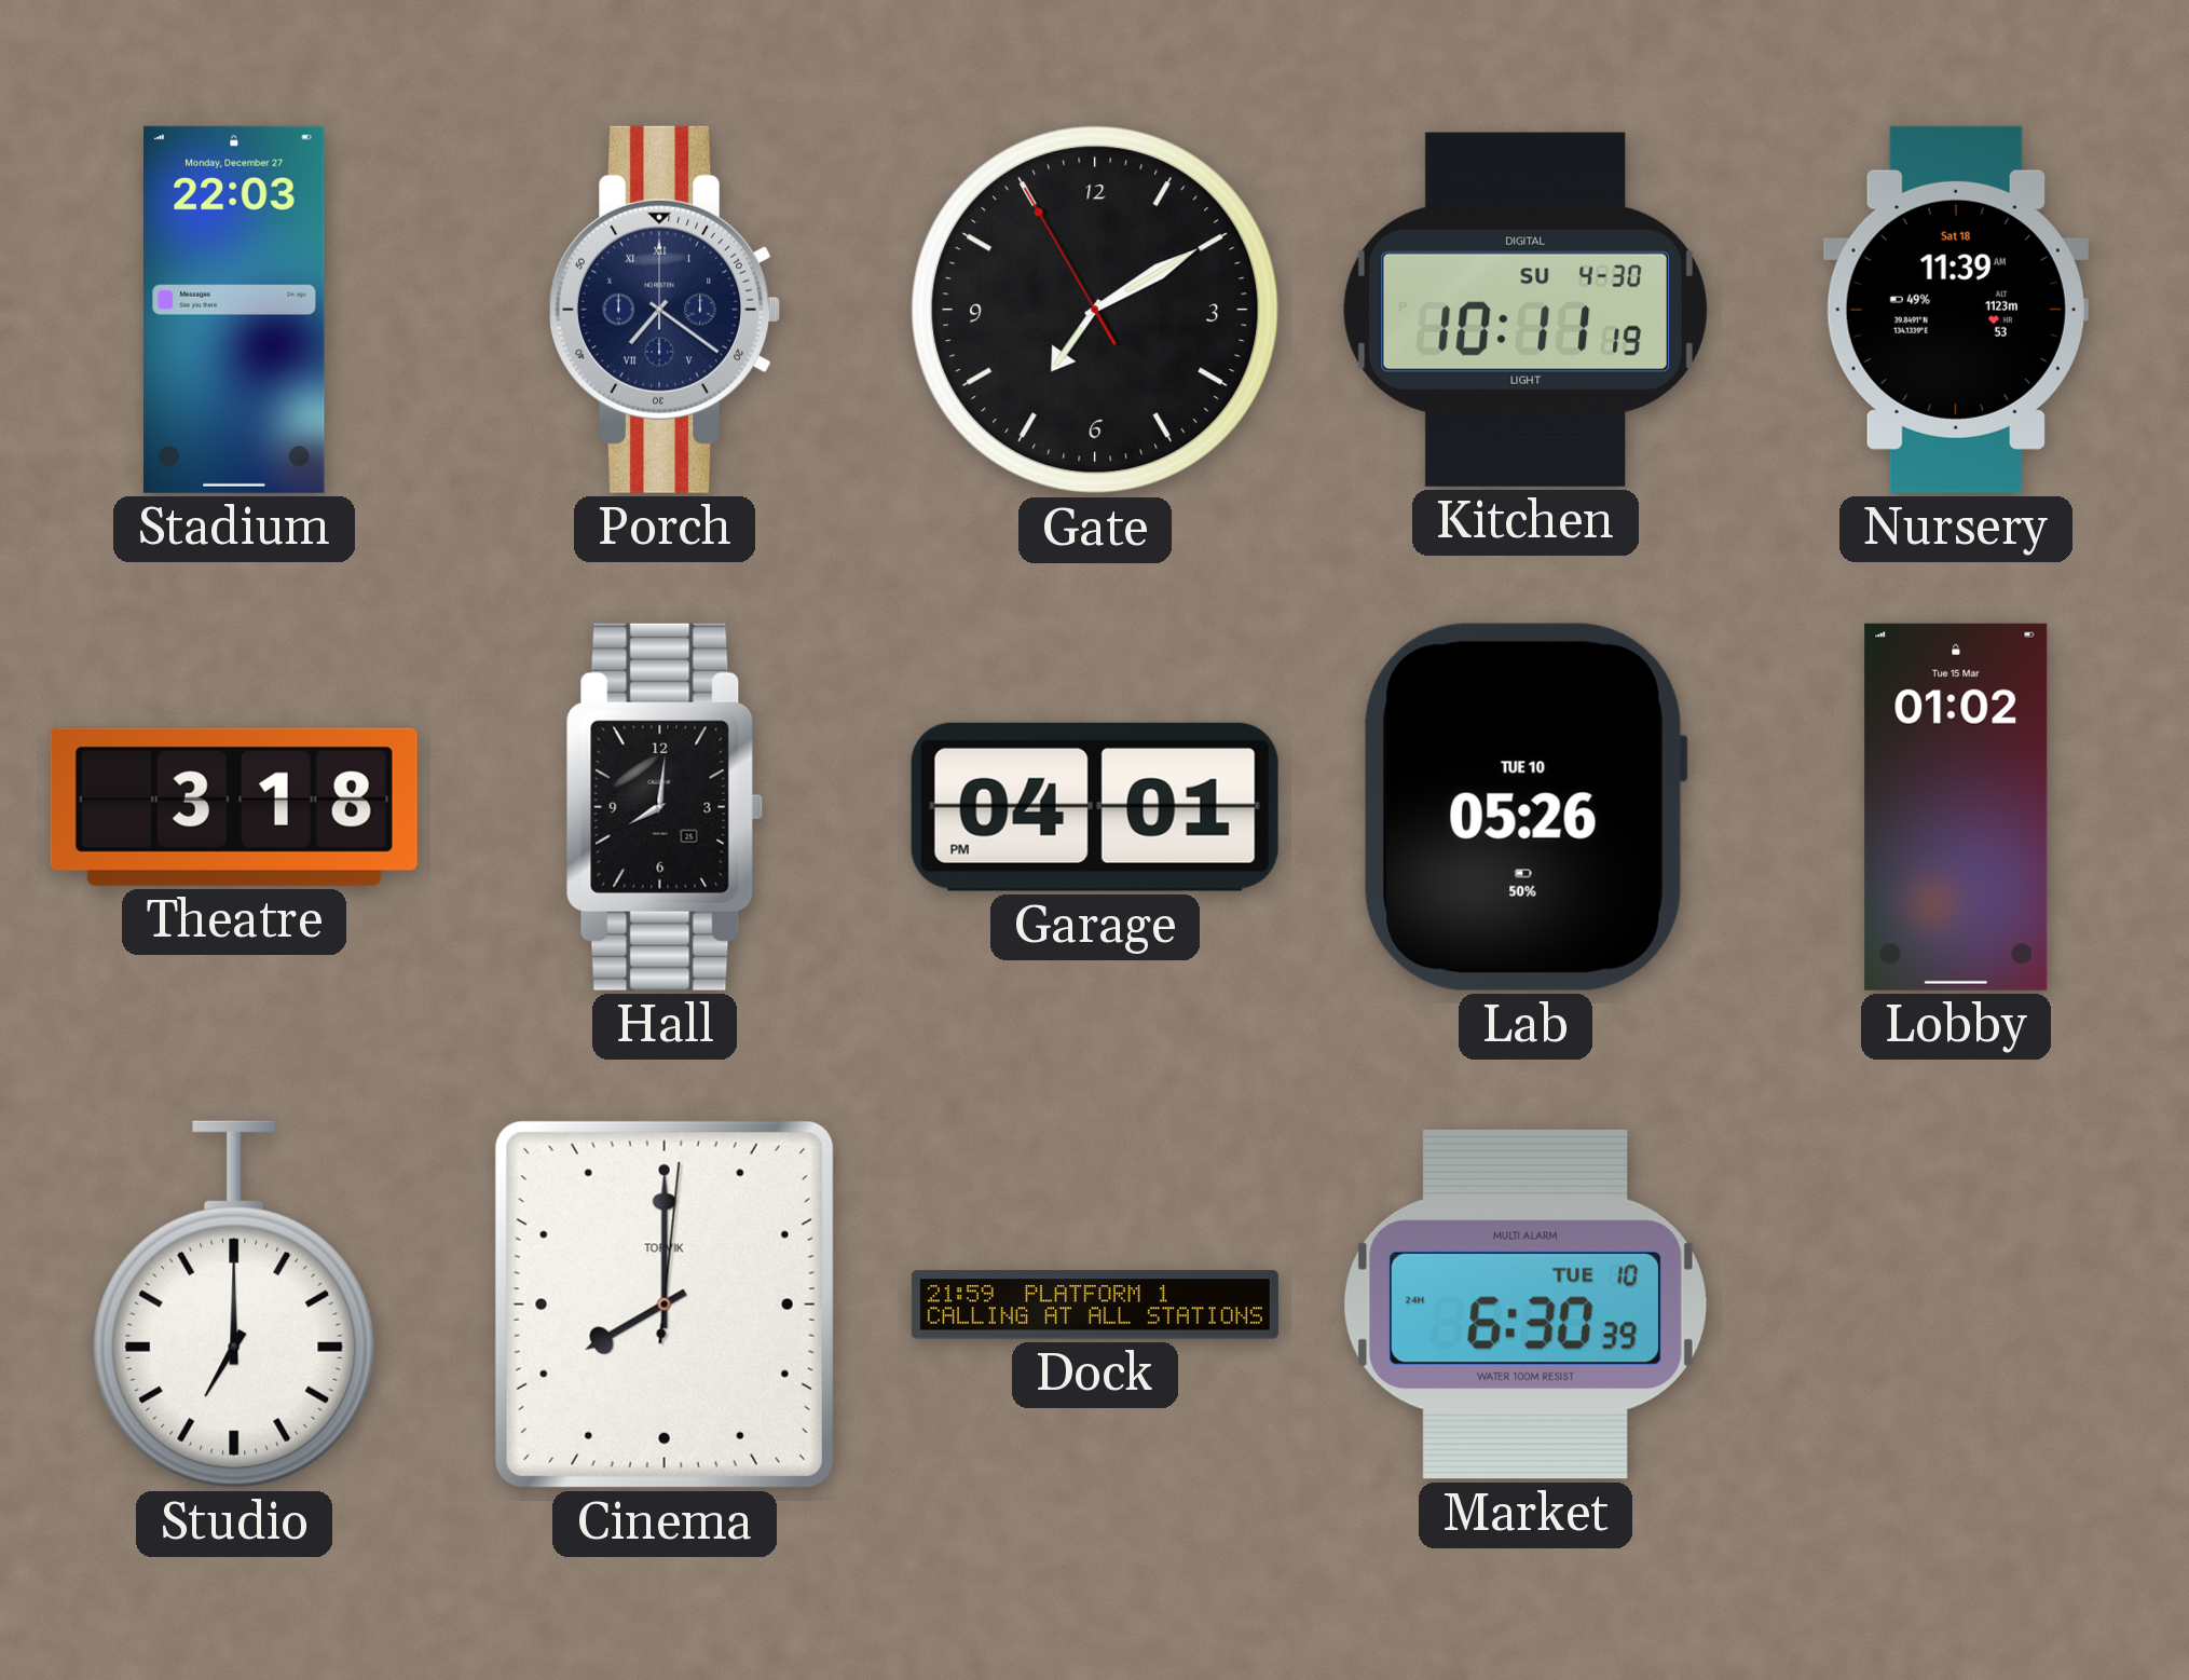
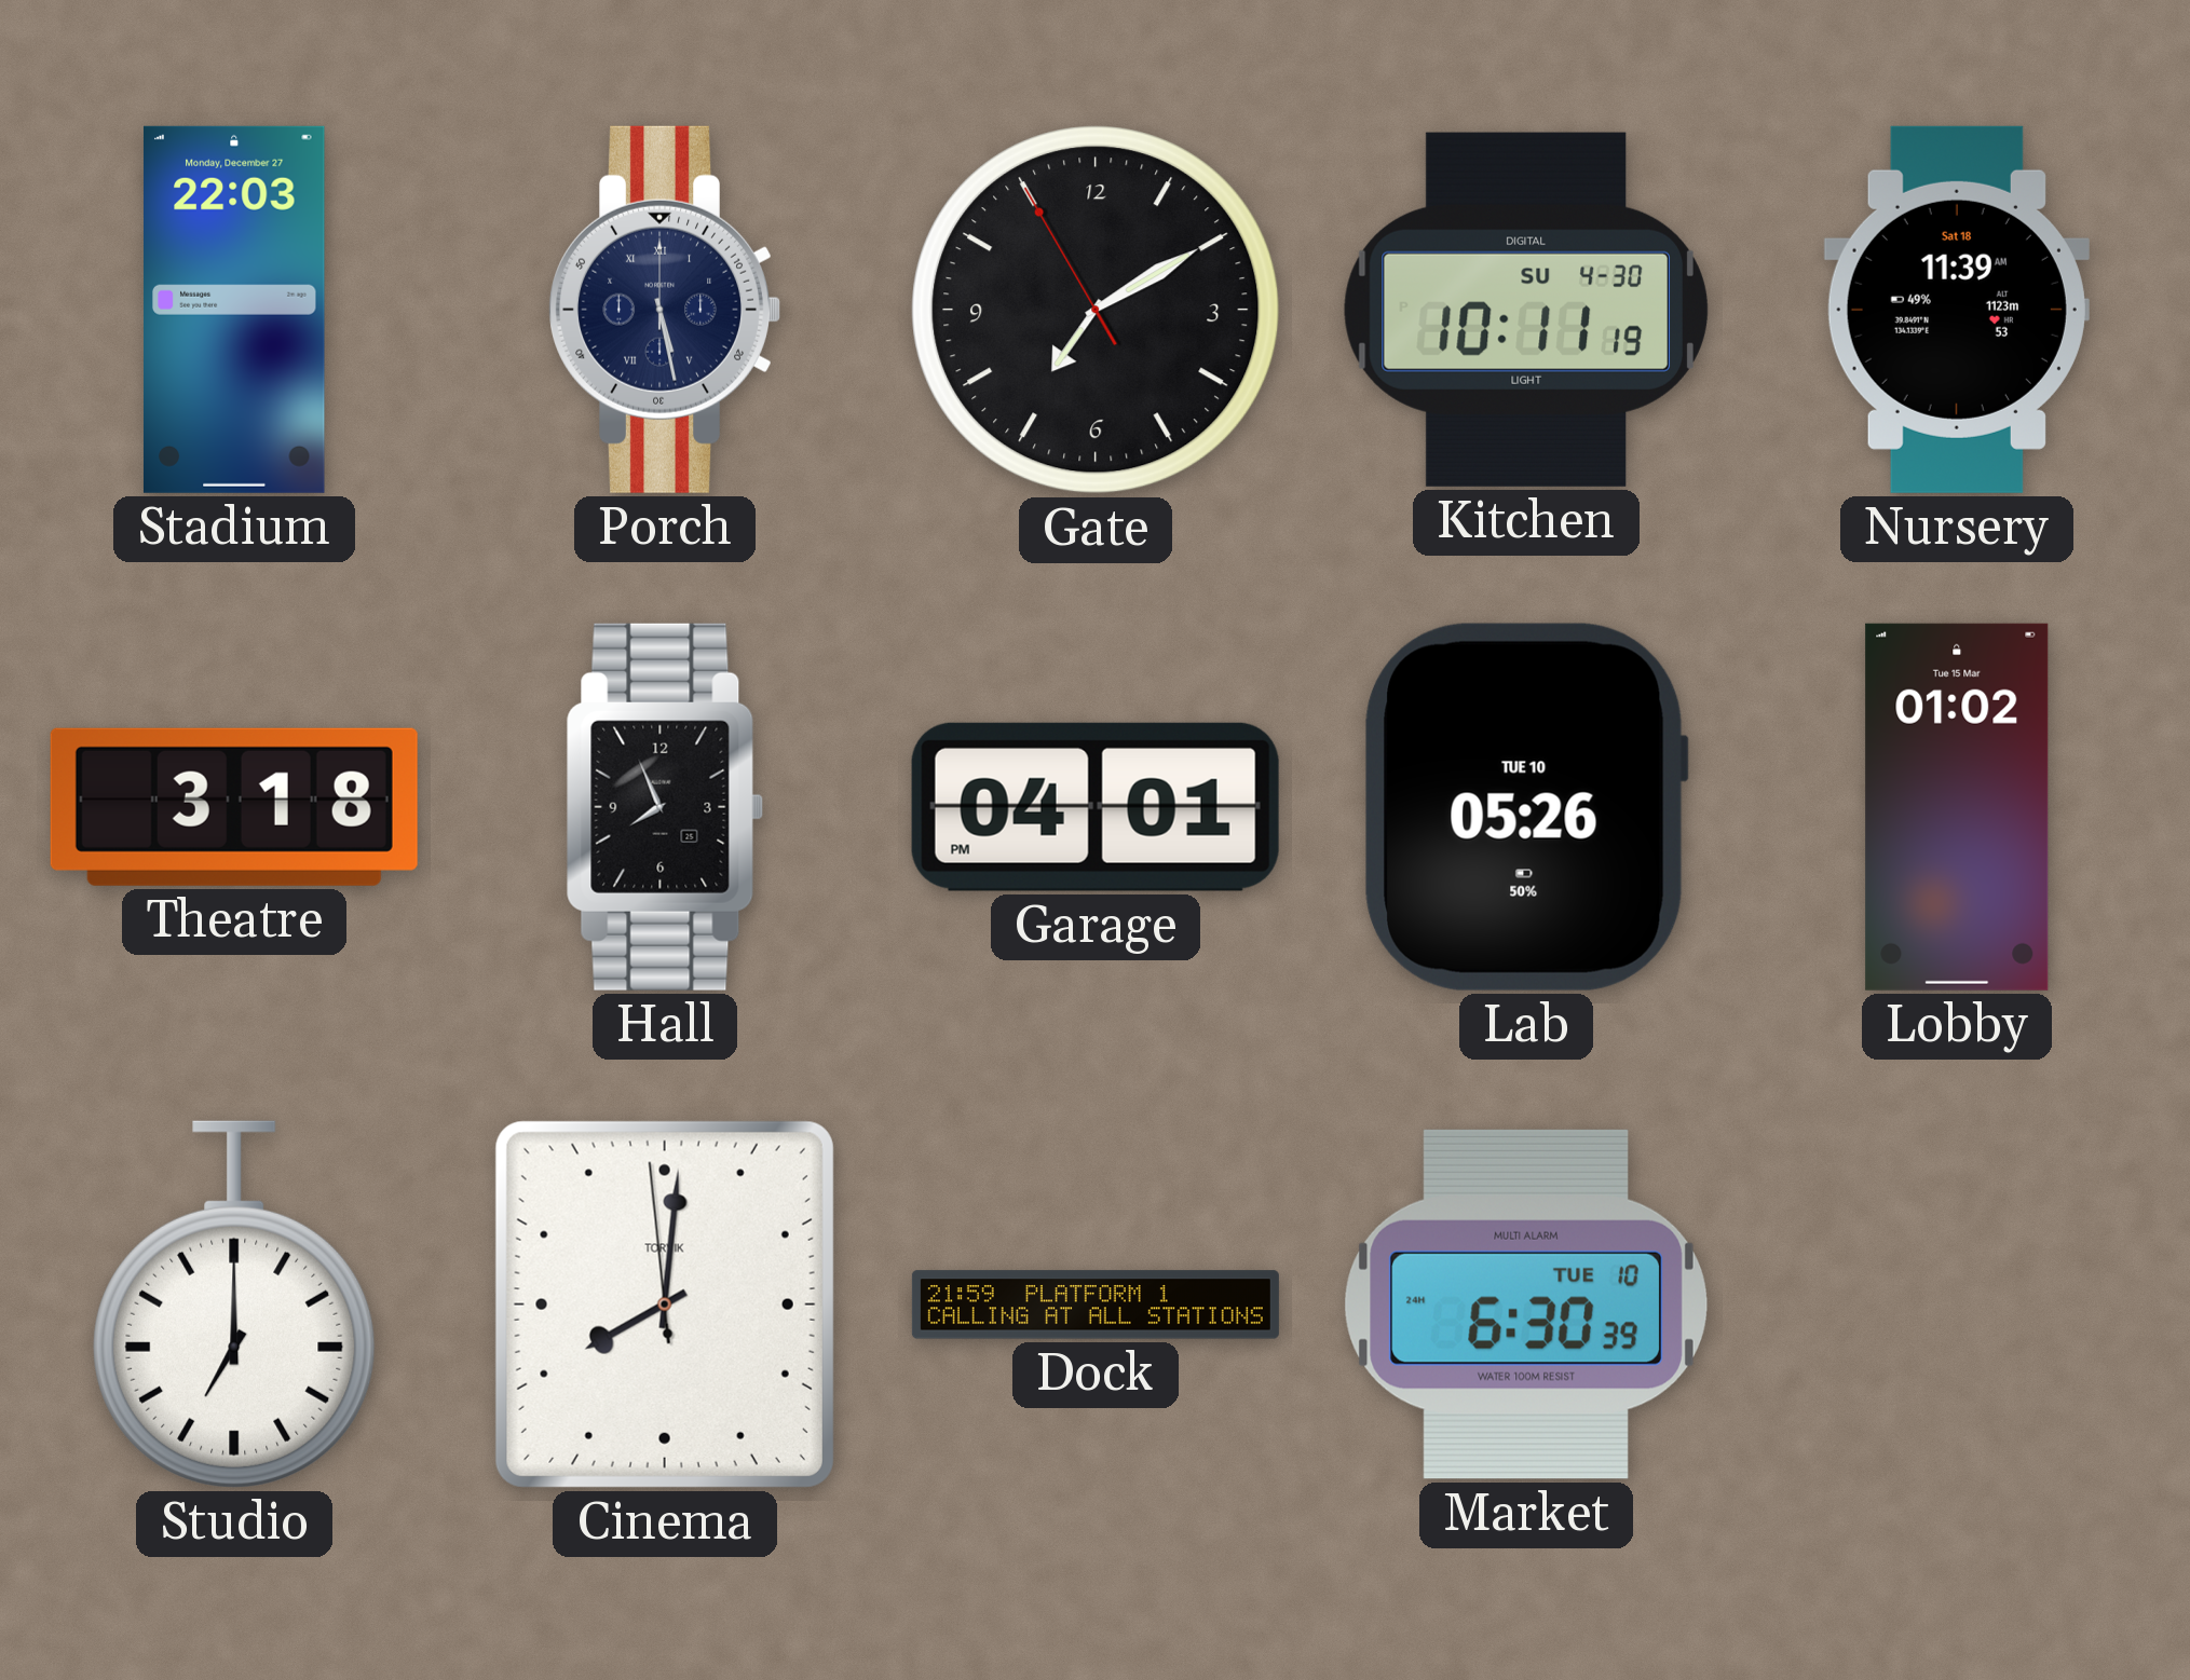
Porch: 7:21 -> 5:28 (664, 310)
Hall: 8:01 -> 7:56 (665, 807)
Cinema: 8:00:01 -> 8:00:59 (665, 1305)
